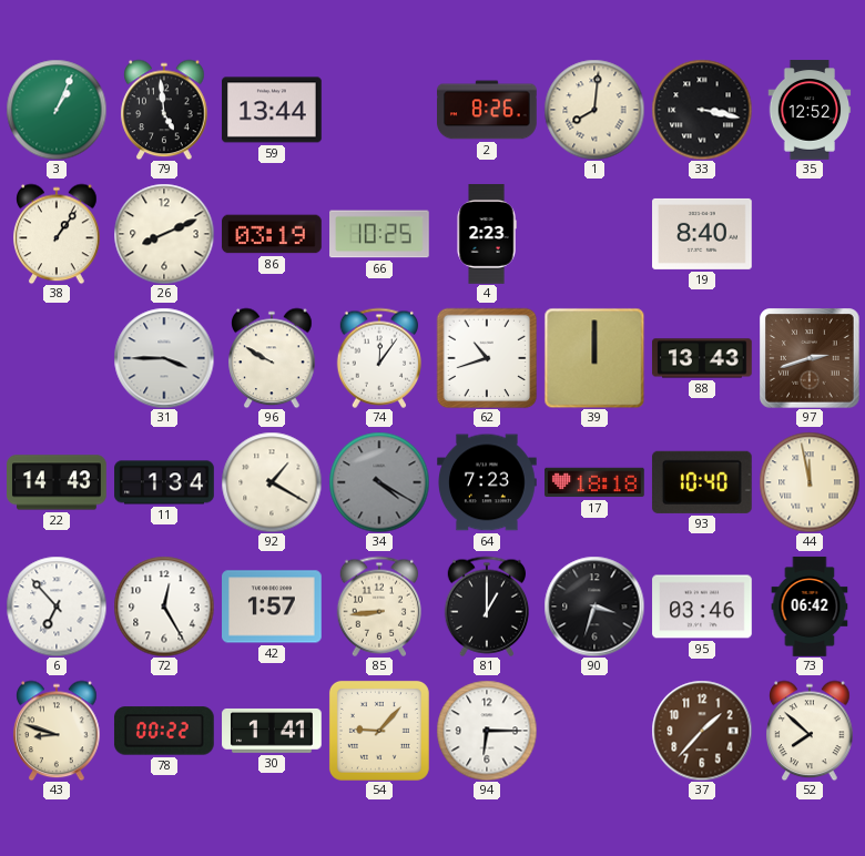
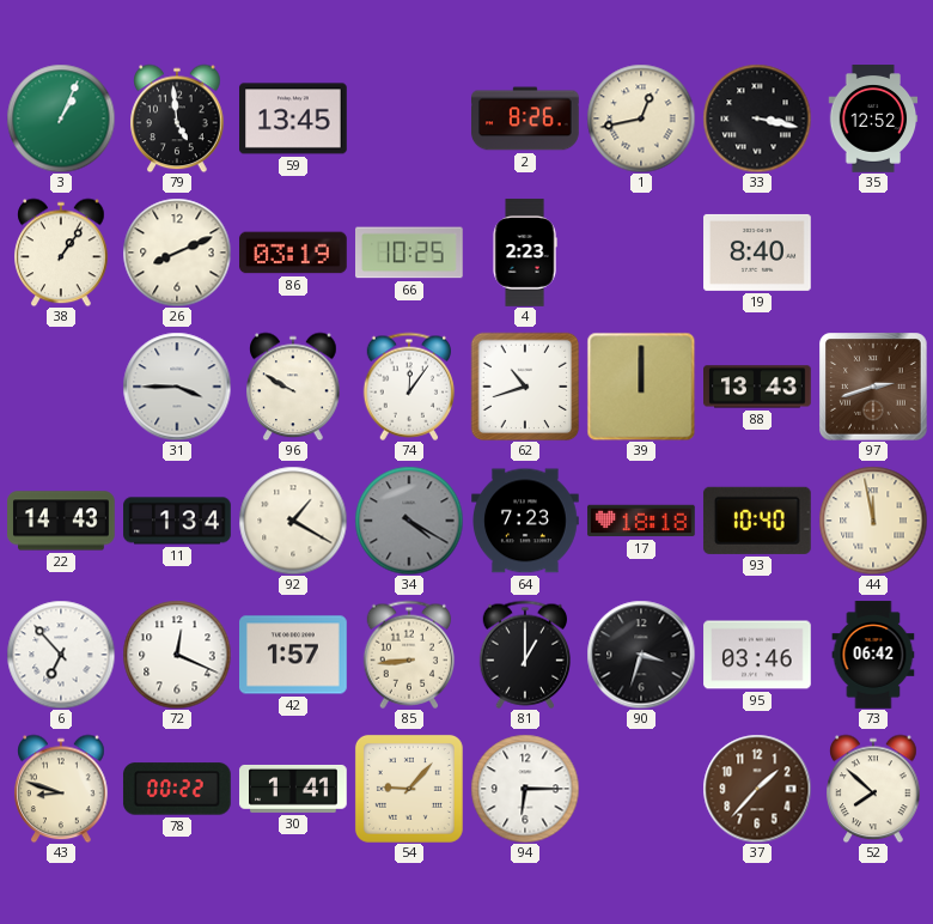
59: 13:44 -> 13:45 (294, 118)
1: 8:01 -> 12:43 (641, 118)
72: 12:25 -> 12:19 (177, 655)
